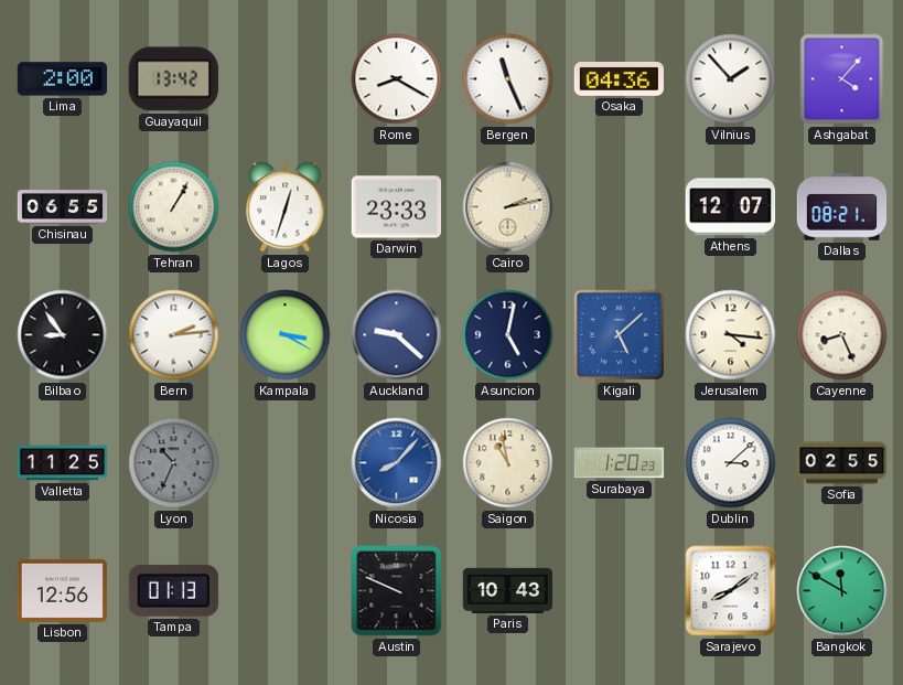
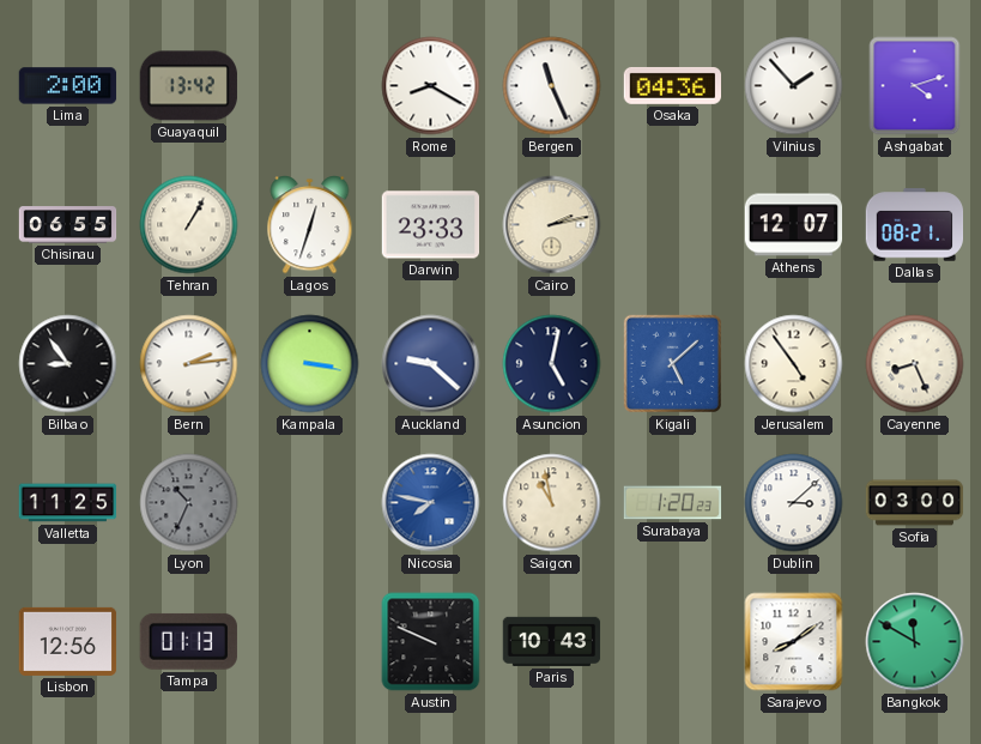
Ashgabat: 4:07 -> 4:12 (915, 86)
Kampala: 3:20 -> 3:17 (310, 364)
Jerusalem: 4:16 -> 4:54 (794, 364)
Nicosia: 8:07 -> 7:47 (431, 503)
Sofia: 02:55 -> 03:00 (915, 503)
